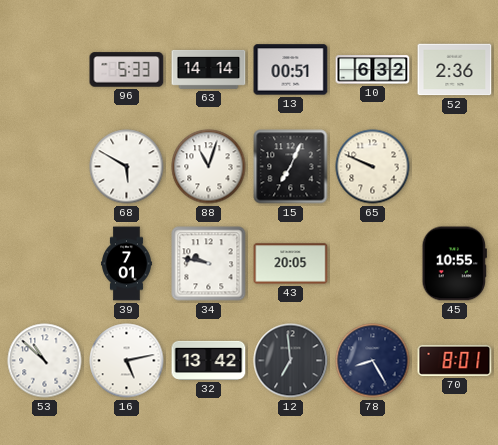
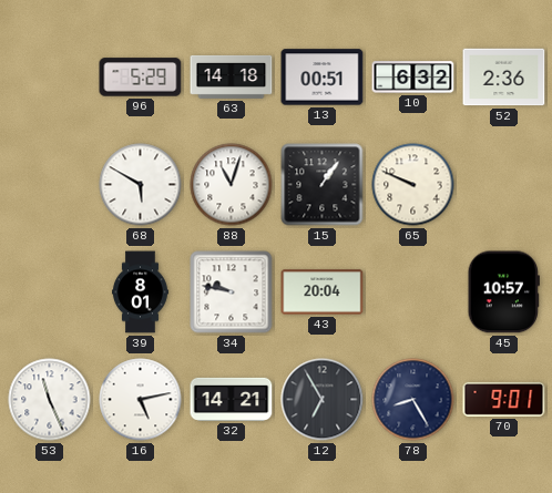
96: 5:33 -> 5:29 (141, 78)
63: 14:14 -> 14:18 (232, 76)
15: 7:04 -> 1:06 (323, 185)
39: 7:01 -> 8:01 (141, 292)
43: 20:05 -> 20:04 (323, 292)
45: 10:55 -> 10:57 (503, 292)
53: 10:52 -> 11:26 (50, 400)
32: 13:42 -> 14:21 (232, 399)
12: 6:59 -> 6:55 (323, 400)
70: 8:01 -> 9:01 (504, 399)
